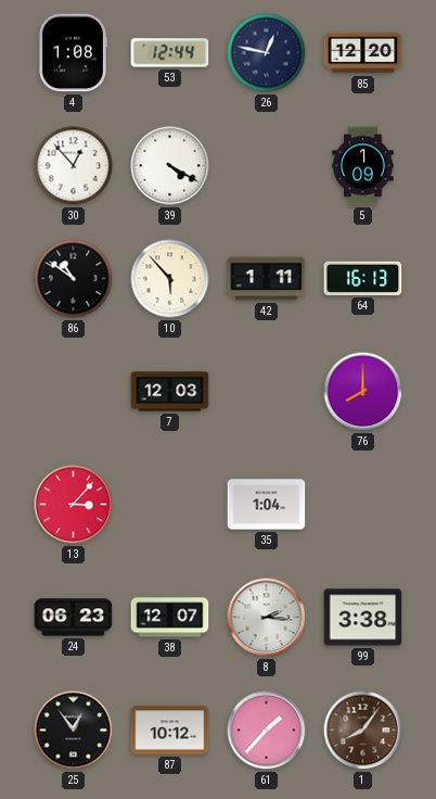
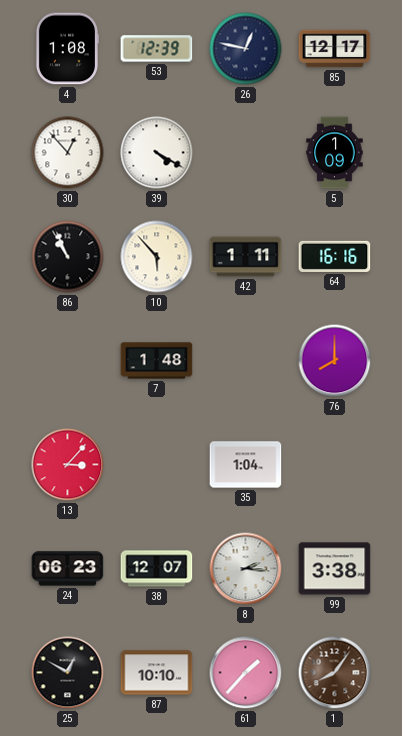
53: 12:44 -> 12:39 (157, 49)
85: 12:20 -> 12:17 (335, 49)
86: 10:51 -> 10:56 (68, 257)
64: 16:13 -> 16:16 (335, 256)
7: 12:03 -> 1:48 (157, 361)
25: 12:54 -> 12:50 (68, 673)
87: 10:12 -> 10:10 (157, 673)
